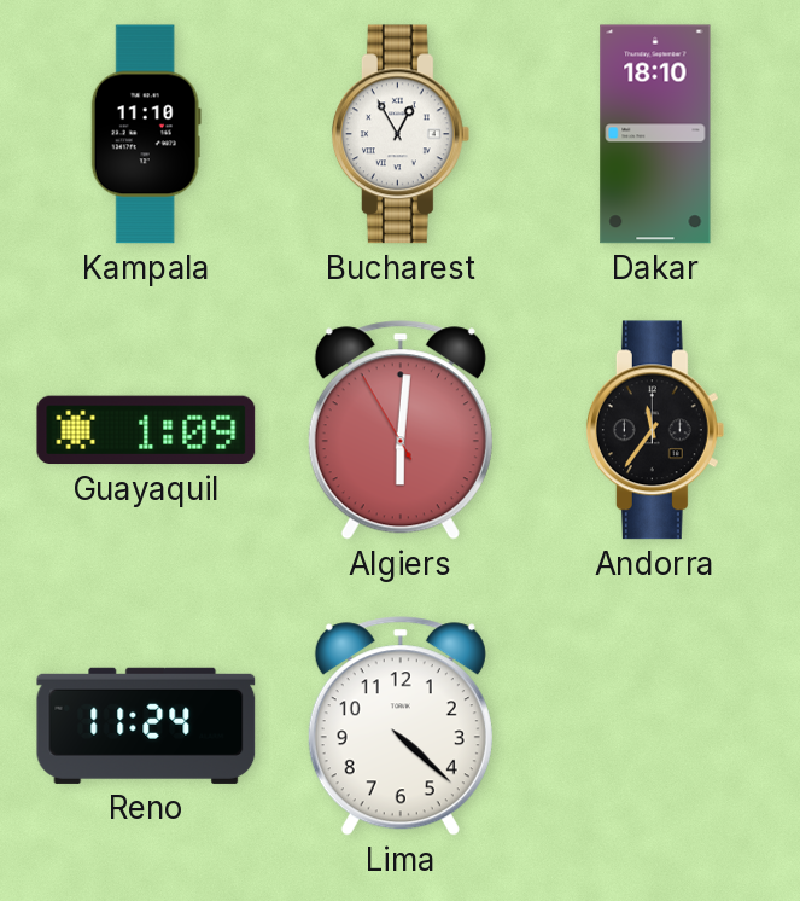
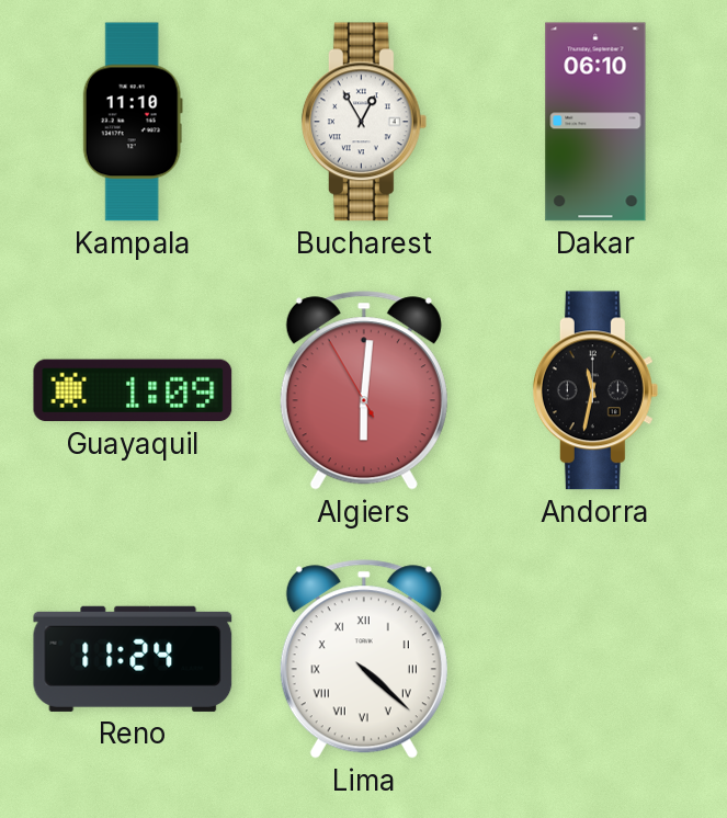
Dakar: 18:10 -> 06:10 (595, 122)
Andorra: 11:36 -> 11:32 (595, 390)
Lima numerals: Arabic -> Roman (364, 659)
